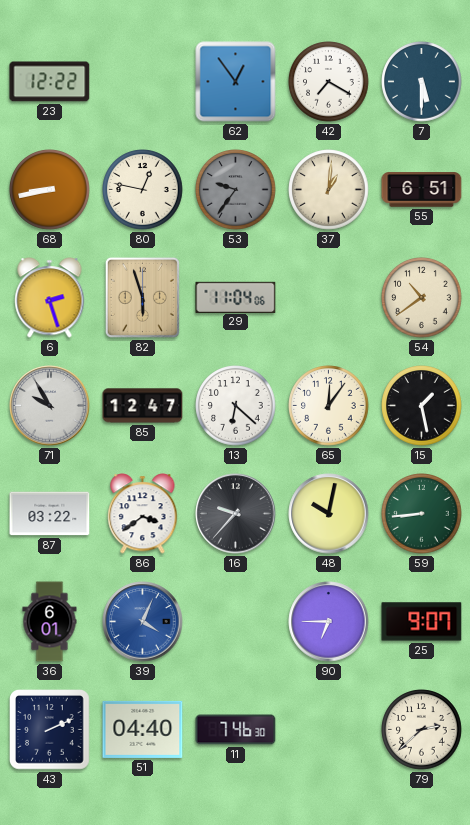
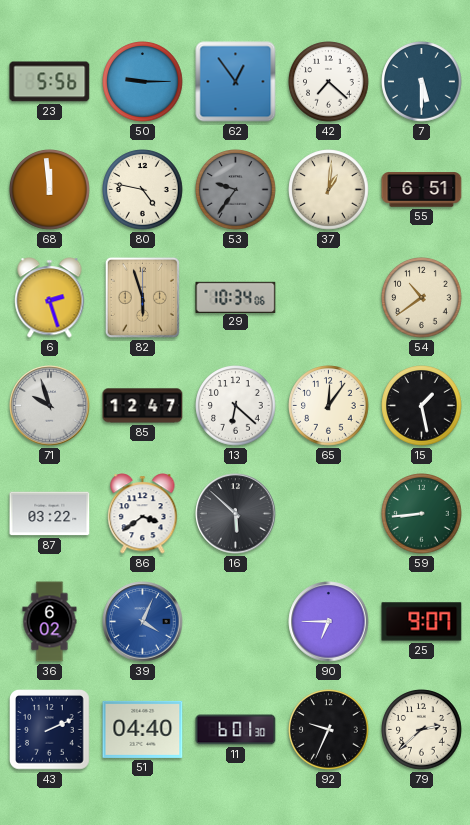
23: 12:22 -> 5:56 (50, 82)
50: none -> 9:15 (143, 82)
42: 7:20 -> 7:22 (329, 82)
68: 8:43 -> 11:59 (50, 190)
80: 12:47 -> 4:47 (143, 190)
29: 11:04 -> 10:34 (236, 297)
71: 9:55 -> 9:57 (50, 406)
16: 9:37 -> 5:52 (236, 514)
48: 10:02 -> none (329, 514)
36: 6:01 -> 6:02 (50, 622)
11: 7:46 -> 6:01 (236, 730)
92: none -> 9:34 (329, 730)
